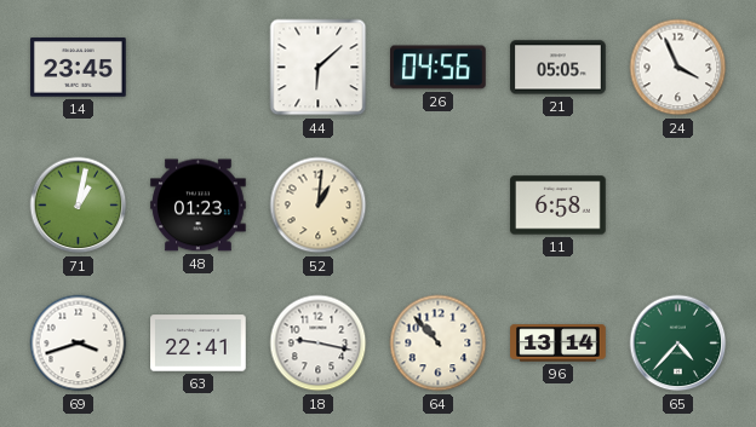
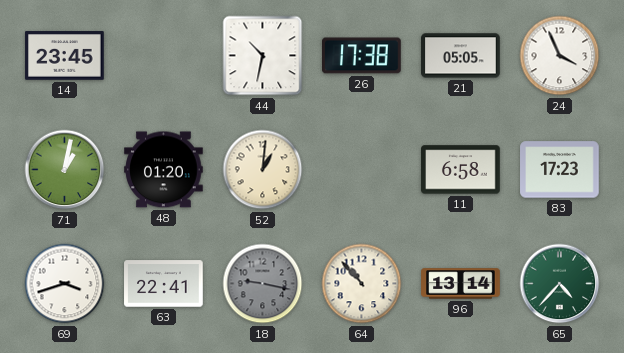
44: 6:08 -> 10:32 (263, 56)
26: 04:56 -> 17:38 (362, 56)
48: 01:23 -> 01:20 (164, 170)
83: none -> 17:23 (560, 170)
18 dial: white -> grey (263, 284)
